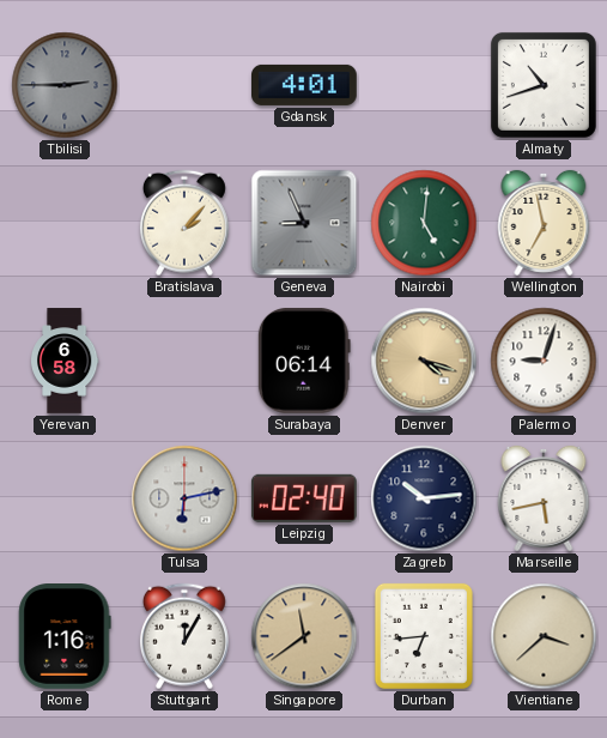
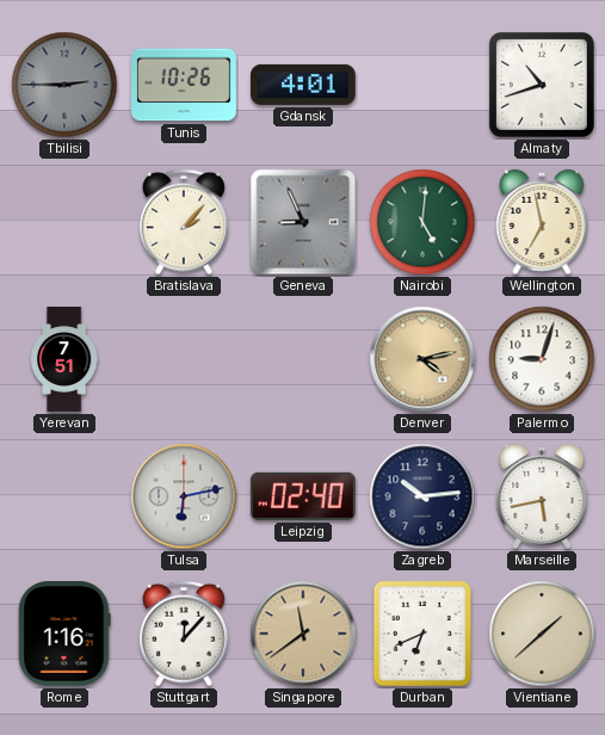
Tunis: none -> 10:26 (185, 85)
Yerevan: 6:58 -> 7:51 (64, 359)
Surabaya: 06:14 -> none (304, 361)
Denver: 4:18 -> 4:13 (422, 359)
Stuttgart: 12:05 -> 12:07 (184, 634)
Durban: 6:44 -> 6:41 (422, 634)
Vientiane: 3:38 -> 1:38 (542, 634)
